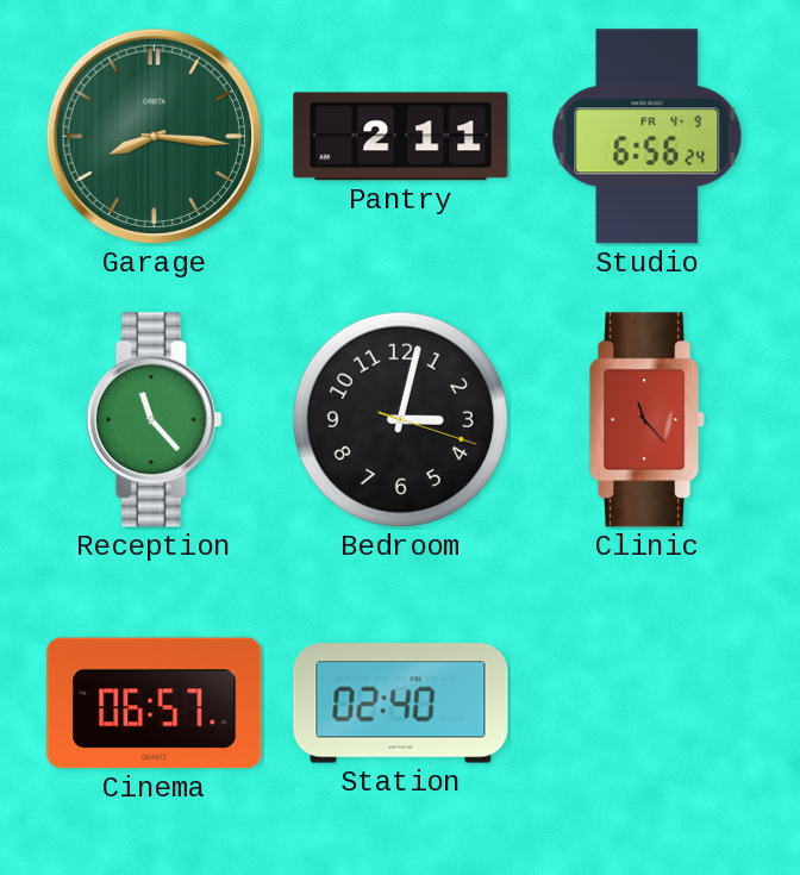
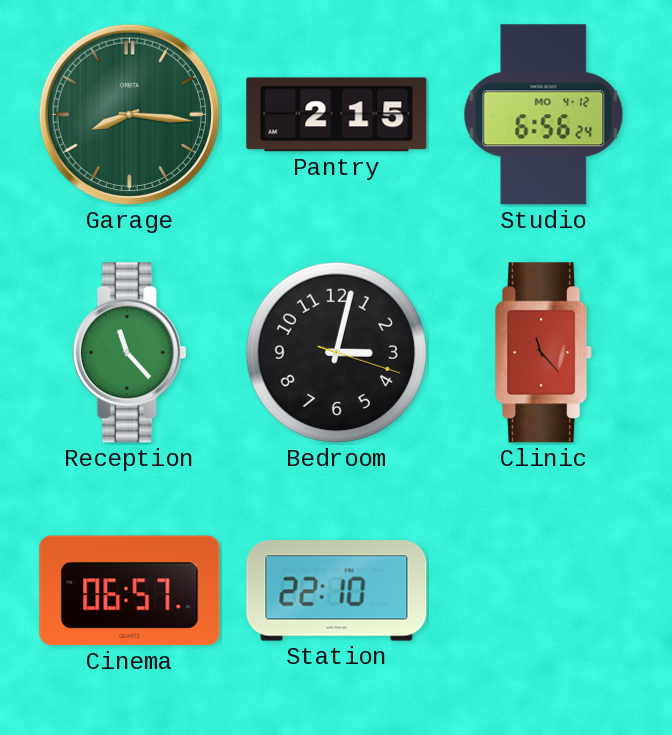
Pantry: 2:11 -> 2:15 (337, 115)
Studio date: FR 4-9 -> MO 4-12 (544, 115)
Station: 02:40 -> 22:10 (337, 591)
